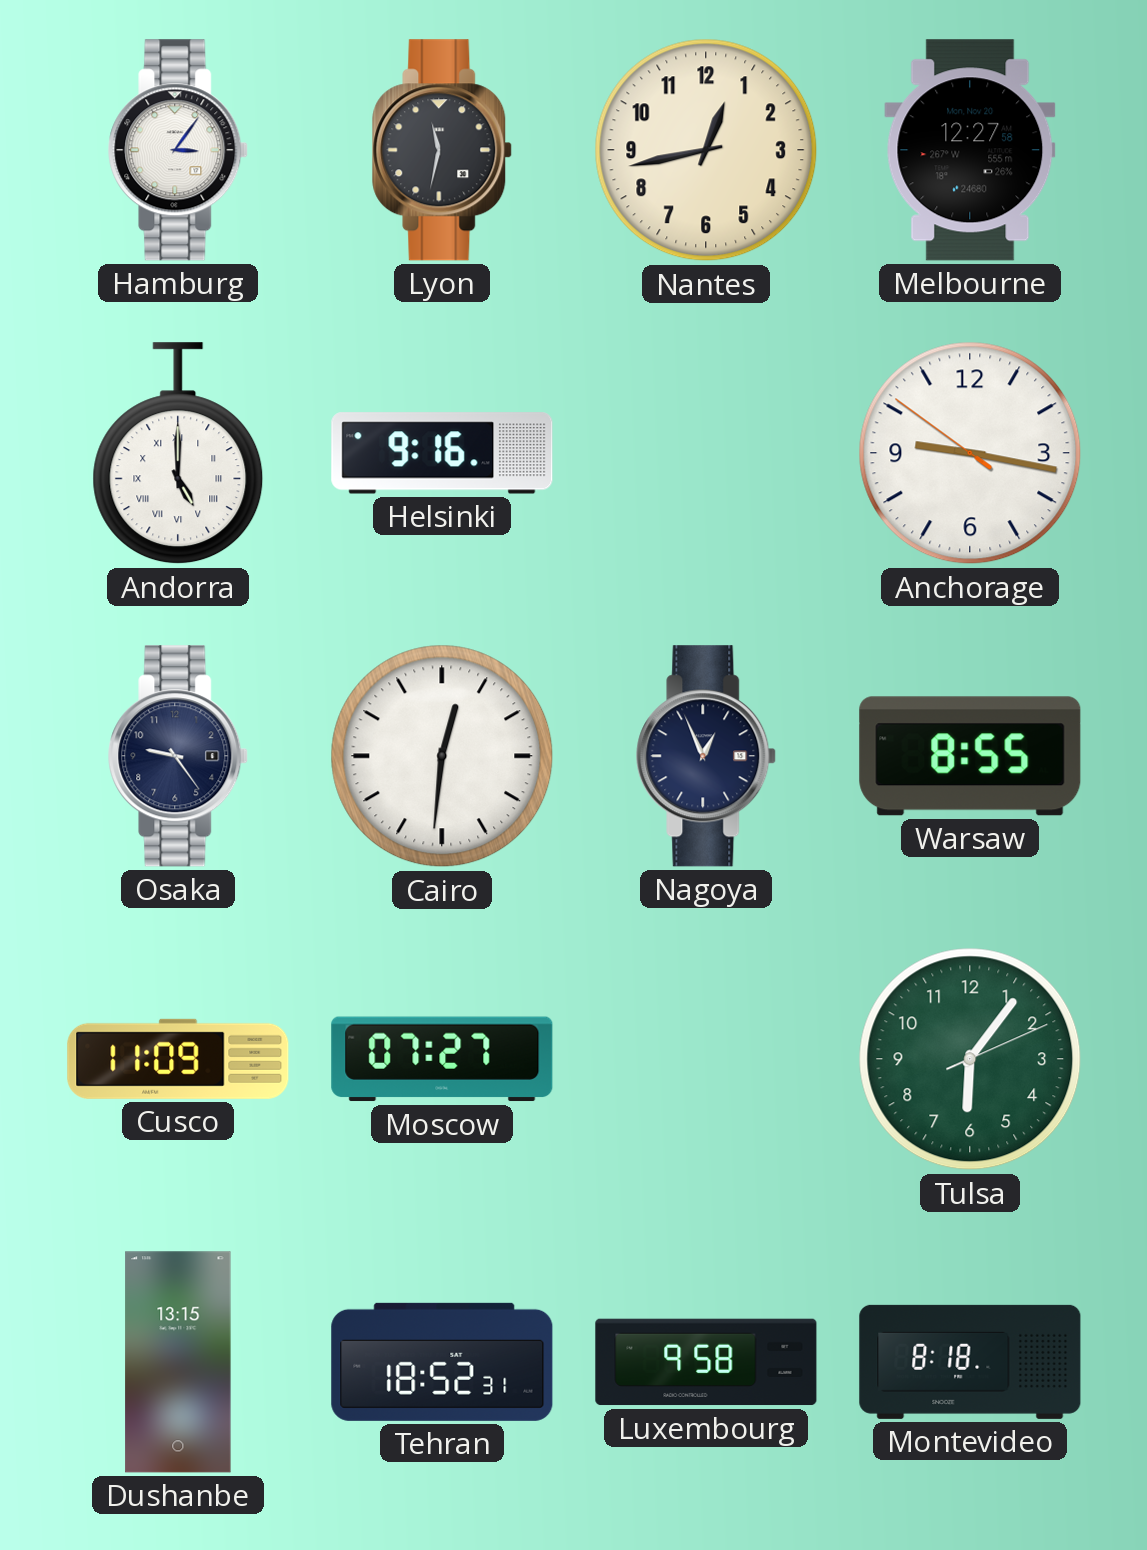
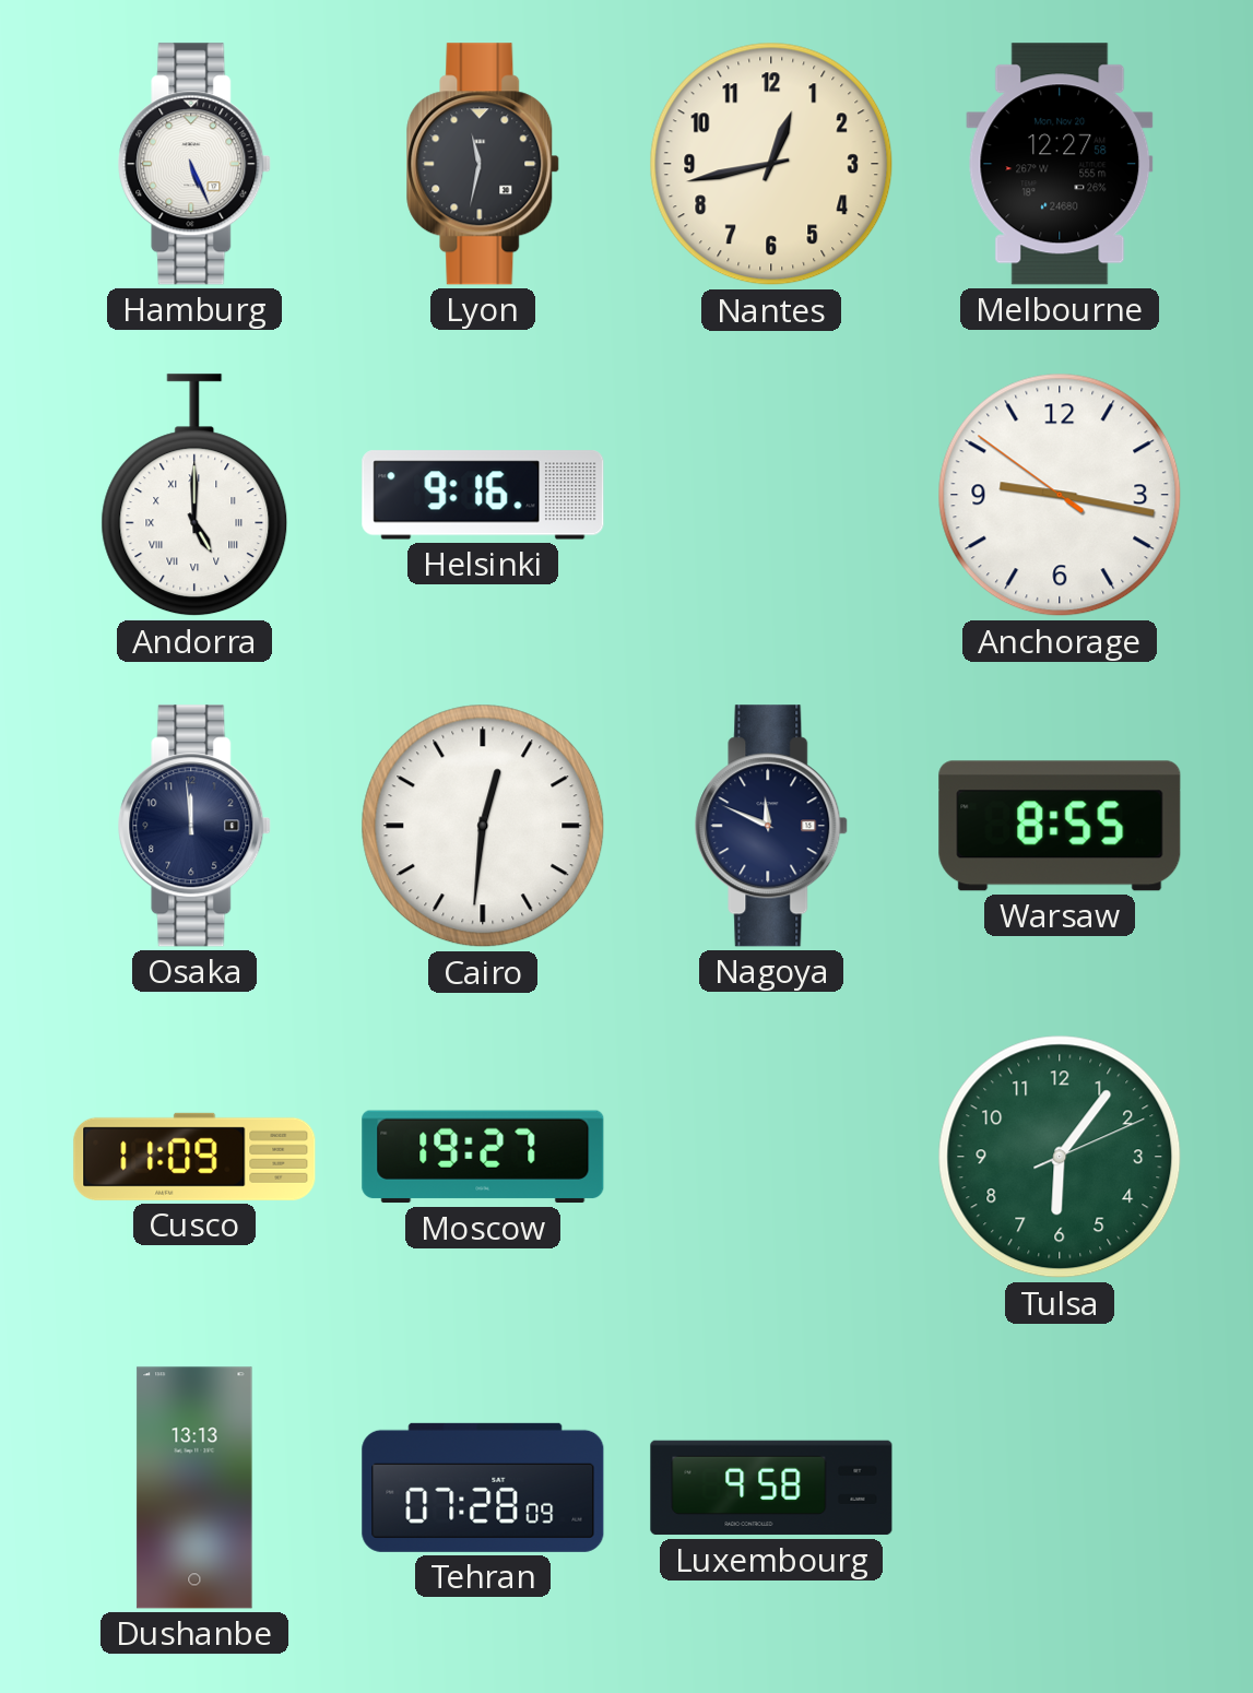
Hamburg: 3:06 -> 5:26 (196, 164)
Osaka: 9:24 -> 11:59 (196, 826)
Nagoya: 12:56 -> 11:49 (772, 826)
Moscow: 07:27 -> 19:27 (483, 1157)
Dushanbe: 13:15 -> 13:13 (194, 1488)
Tehran: 18:52 -> 07:28 (483, 1488)
Montevideo: 8:18 -> none (970, 1362)
